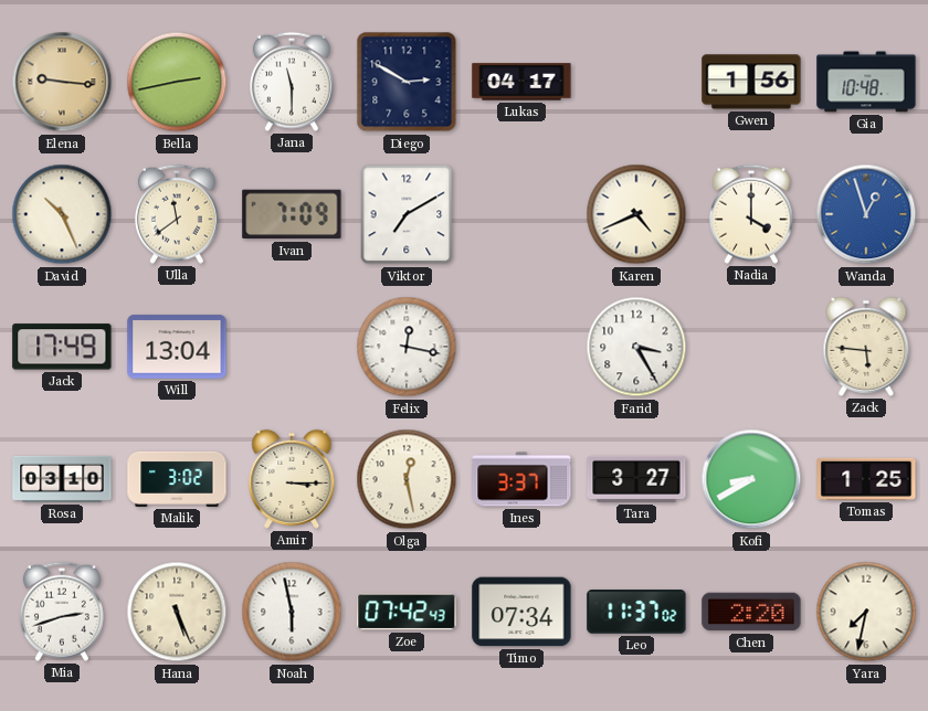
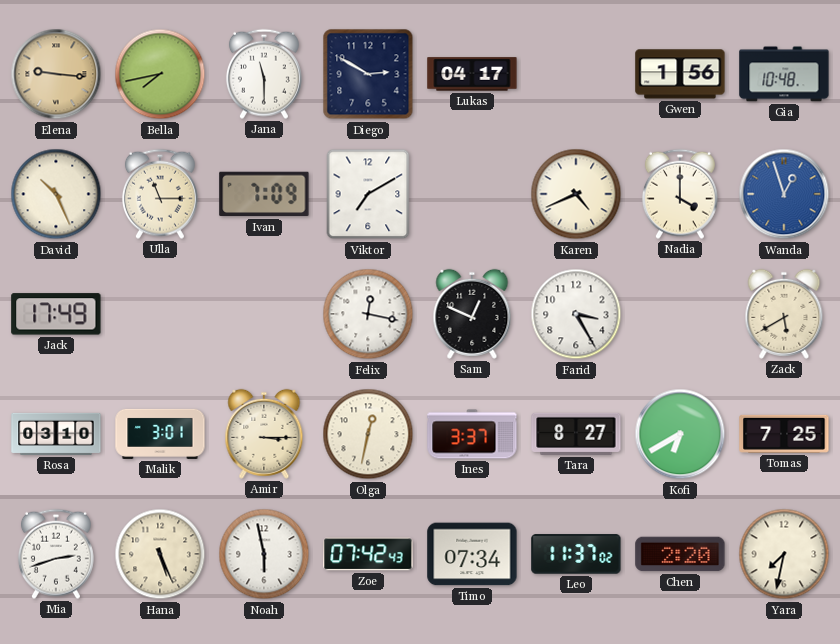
Bella: 2:43 -> 7:43 (160, 74)
Ulla: 11:39 -> 11:15 (160, 194)
Will: 13:04 -> none (177, 347)
Sam: none -> 12:49 (472, 314)
Zack: 5:46 -> 5:40 (784, 314)
Malik: 3:02 -> 3:01 (160, 434)
Olga: 12:28 -> 12:32 (368, 434)
Tara: 3:27 -> 8:27 (576, 434)
Kofi: 8:40 -> 6:40 (680, 434)
Tomas: 1:25 -> 7:25 (784, 434)
